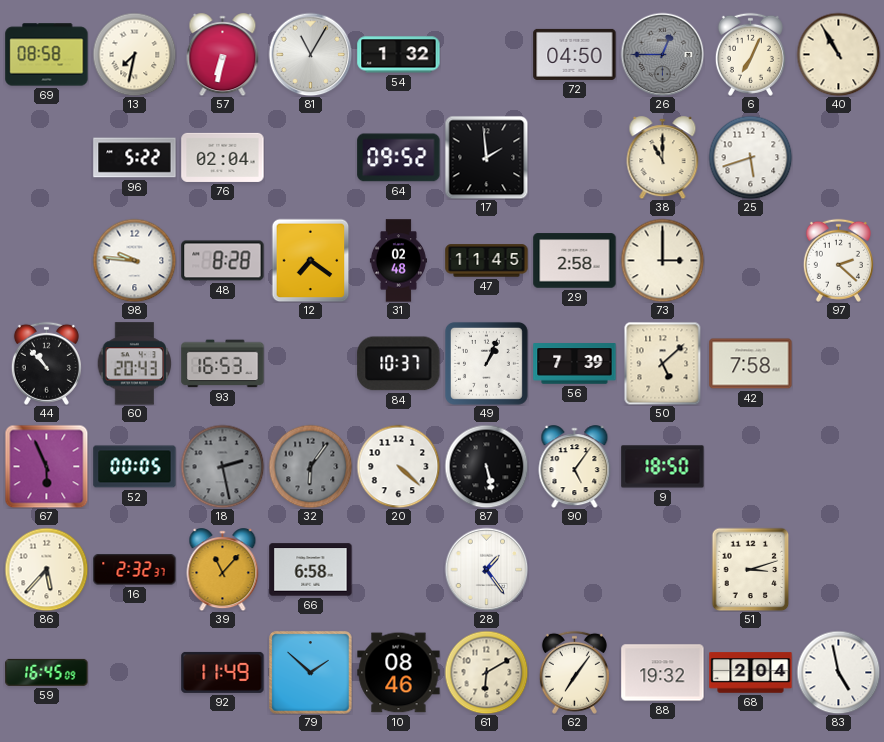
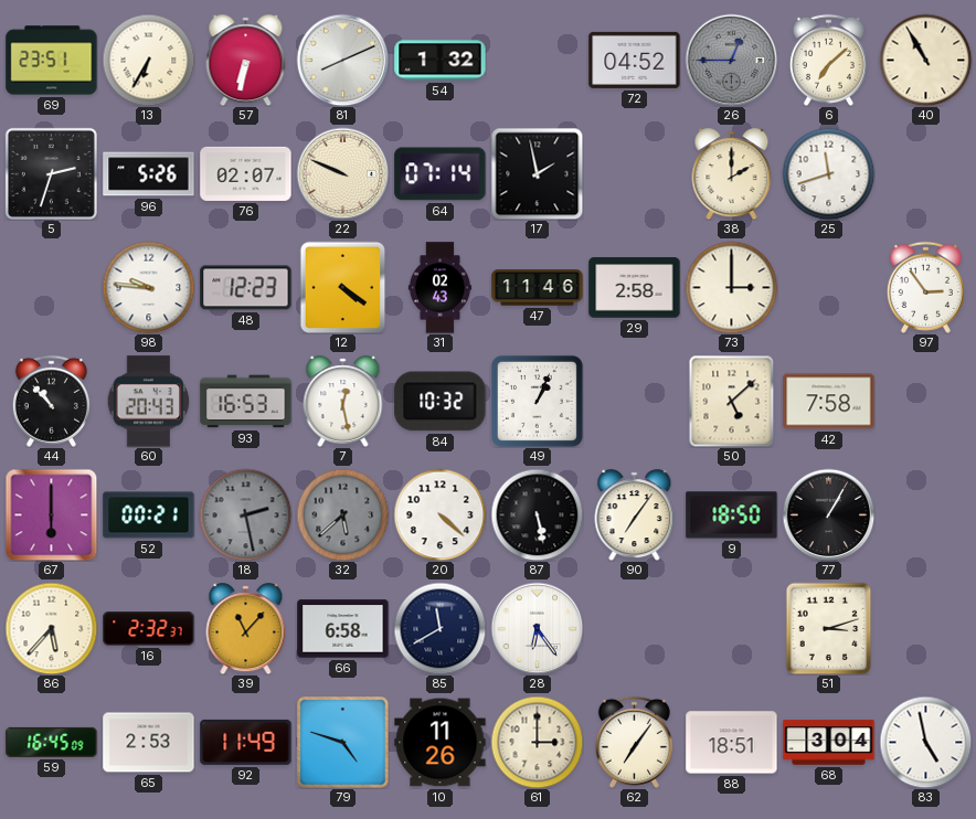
69: 08:58 -> 23:51 (52, 61)
13: 7:32 -> 6:35 (148, 60)
81: 11:05 -> 8:11 (342, 60)
72: 04:50 -> 04:52 (635, 60)
6: 7:04 -> 7:08 (828, 60)
5: none -> 2:33 (51, 173)
96: 5:22 -> 5:26 (149, 174)
76: 02:04 -> 02:07 (246, 173)
22: none -> 9:49 (342, 173)
64: 09:52 -> 07:14 (441, 174)
17: 1:59 -> 1:58 (537, 173)
38: 11:00 -> 2:00 (732, 174)
25: 5:42 -> 11:42 (828, 173)
48: 8:28 -> 12:23 (246, 288)
12: 7:21 -> 4:21 (343, 287)
31: 02:48 -> 02:43 (439, 288)
47: 11:45 -> 11:46 (538, 288)
97: 2:22 -> 2:54 (925, 287)
7: none -> 12:28 (343, 402)
84: 10:37 -> 10:32 (441, 402)
56: 7:39 -> none (575, 364)
67: 5:56 -> 6:00 (51, 514)
52: 00:05 -> 00:21 (149, 515)
32: 6:06 -> 5:38 (342, 514)
90: 5:06 -> 7:06 (635, 515)
77: none -> 1:05 (828, 514)
85: none -> 11:40 (439, 628)
28: 1:24 -> 6:24 (537, 628)
65: none -> 2:53 (149, 743)
79: 1:52 -> 4:48 (343, 743)
10: 08:46 -> 11:26 (441, 743)
61: 6:10 -> 3:00 (537, 742)
88: 19:32 -> 18:51 (732, 743)
68: 2:04 -> 3:04 (829, 743)
